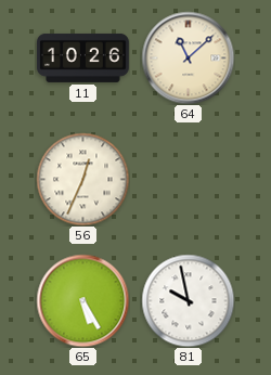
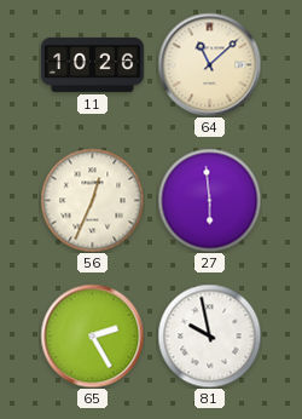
27: none -> 5:59 (209, 200)
65: 5:25 -> 2:25 (92, 335)
